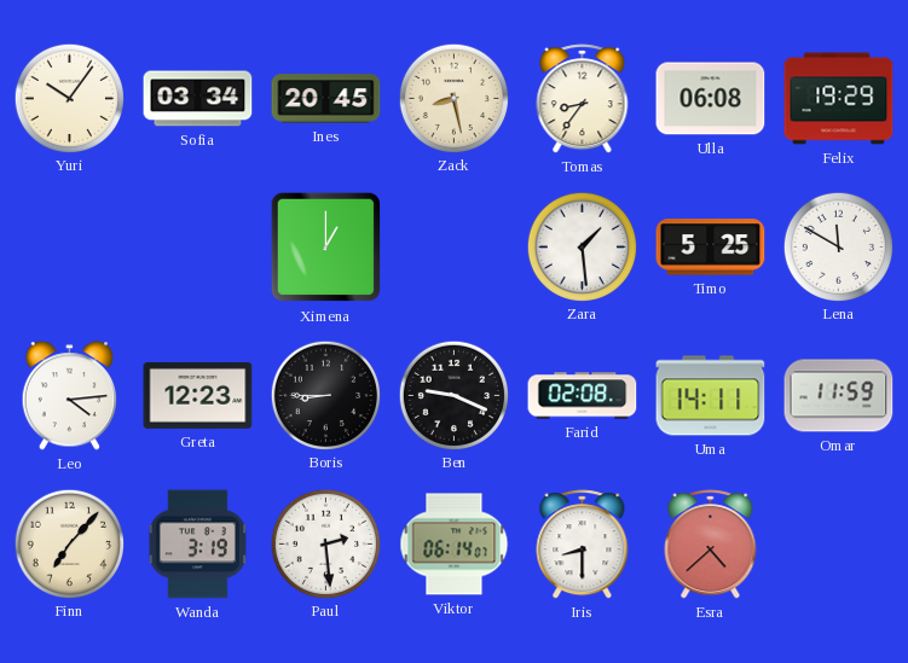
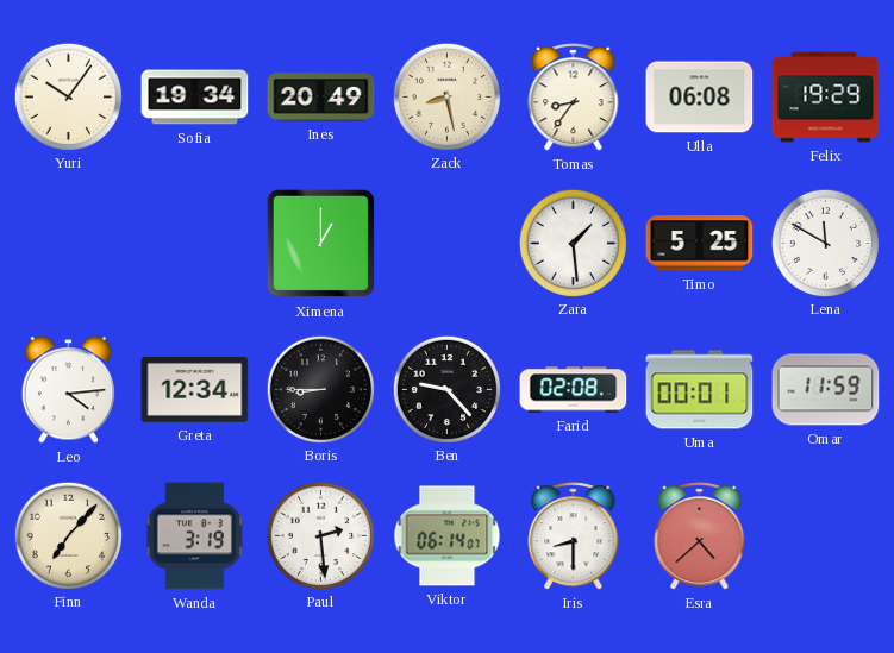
Sofia: 03:34 -> 19:34 (195, 98)
Ines: 20:45 -> 20:49 (321, 98)
Greta: 12:23 -> 12:34 (195, 389)
Ben: 9:19 -> 9:23 (446, 389)
Uma: 14:11 -> 00:01 (700, 390)
